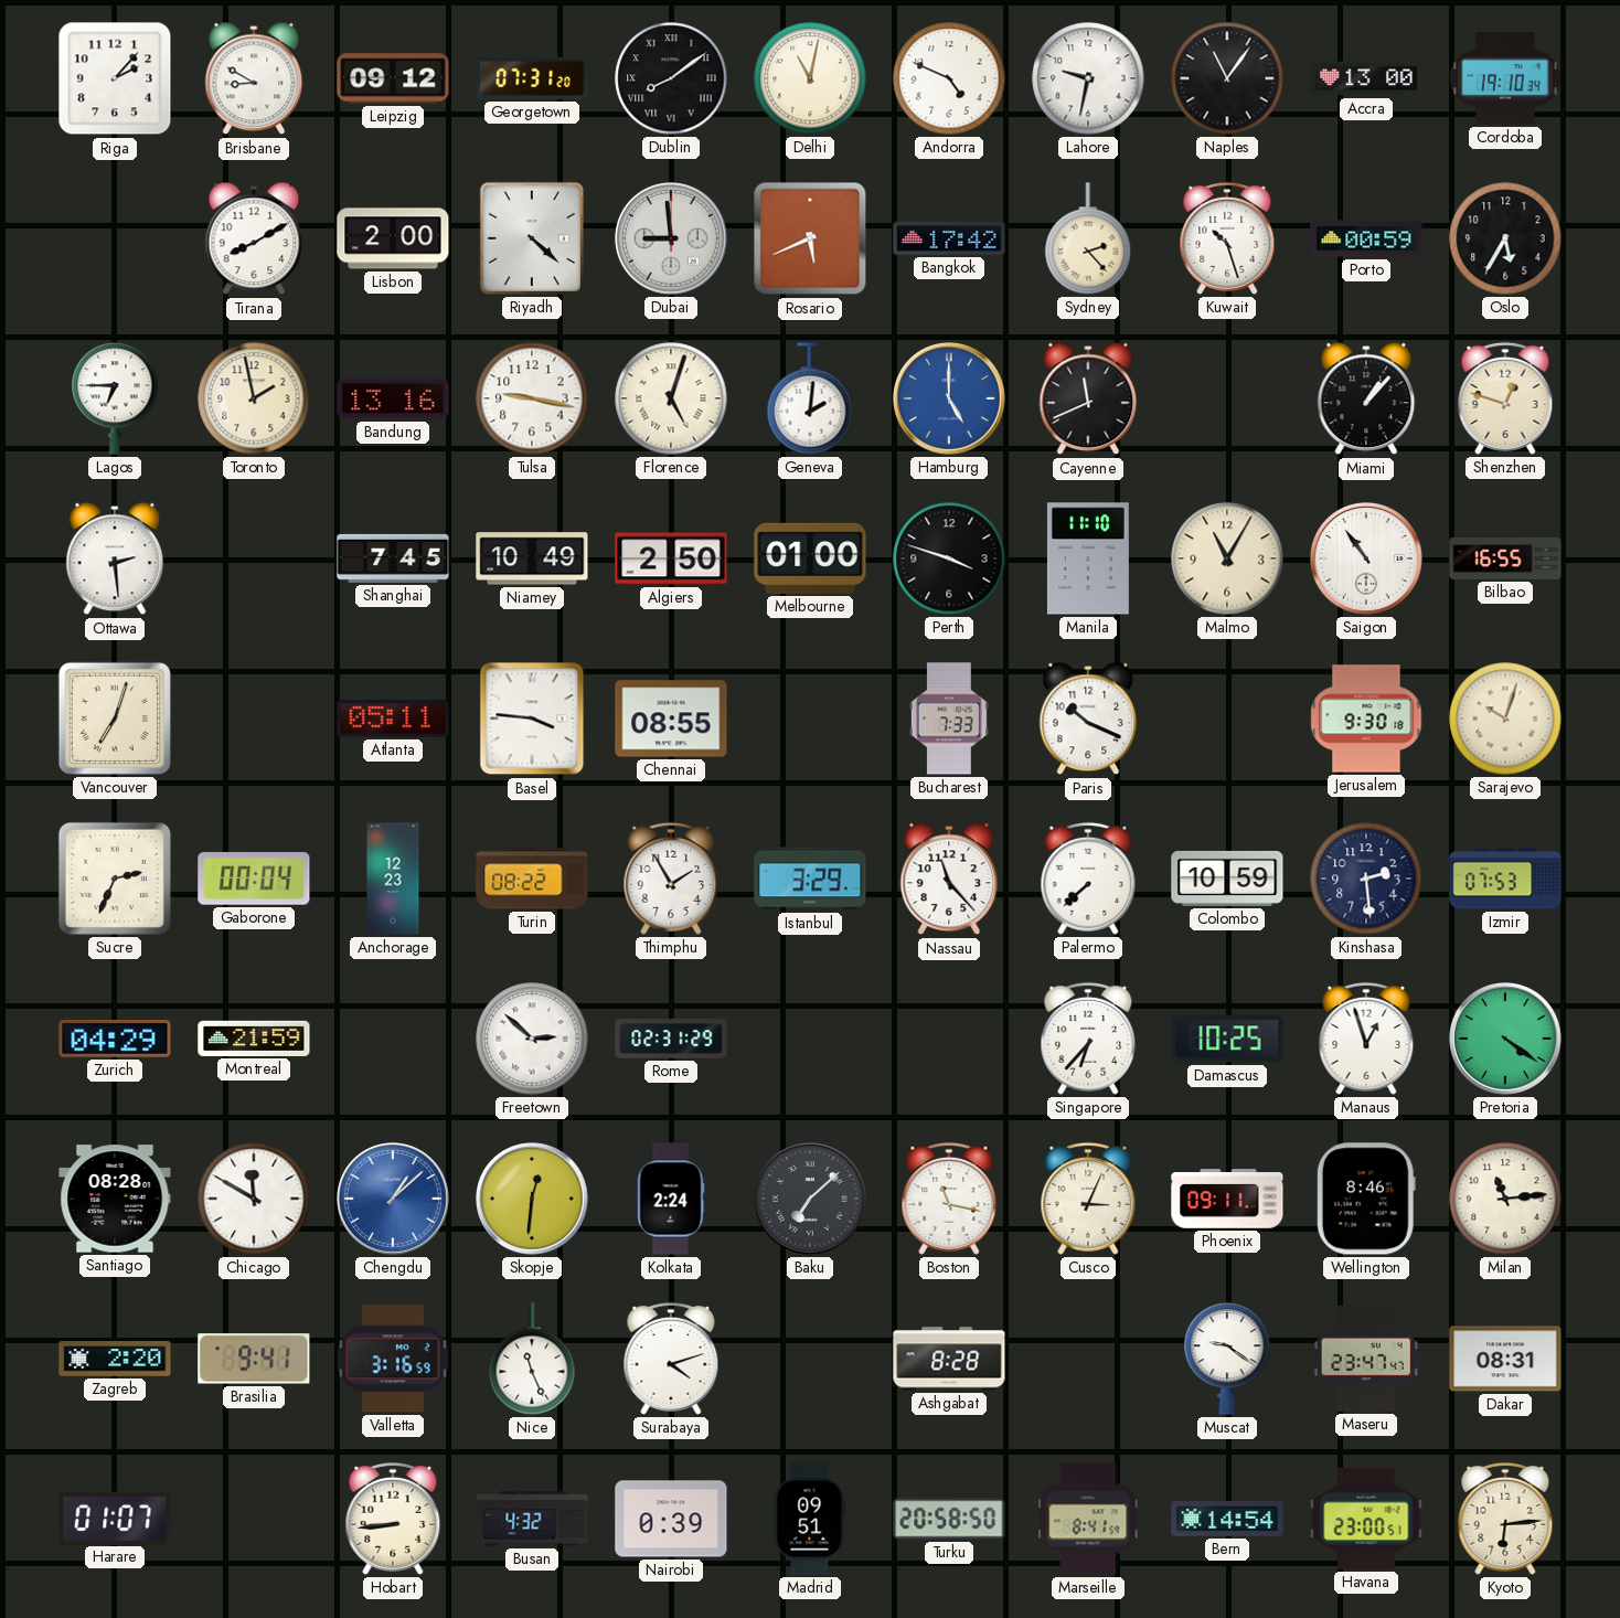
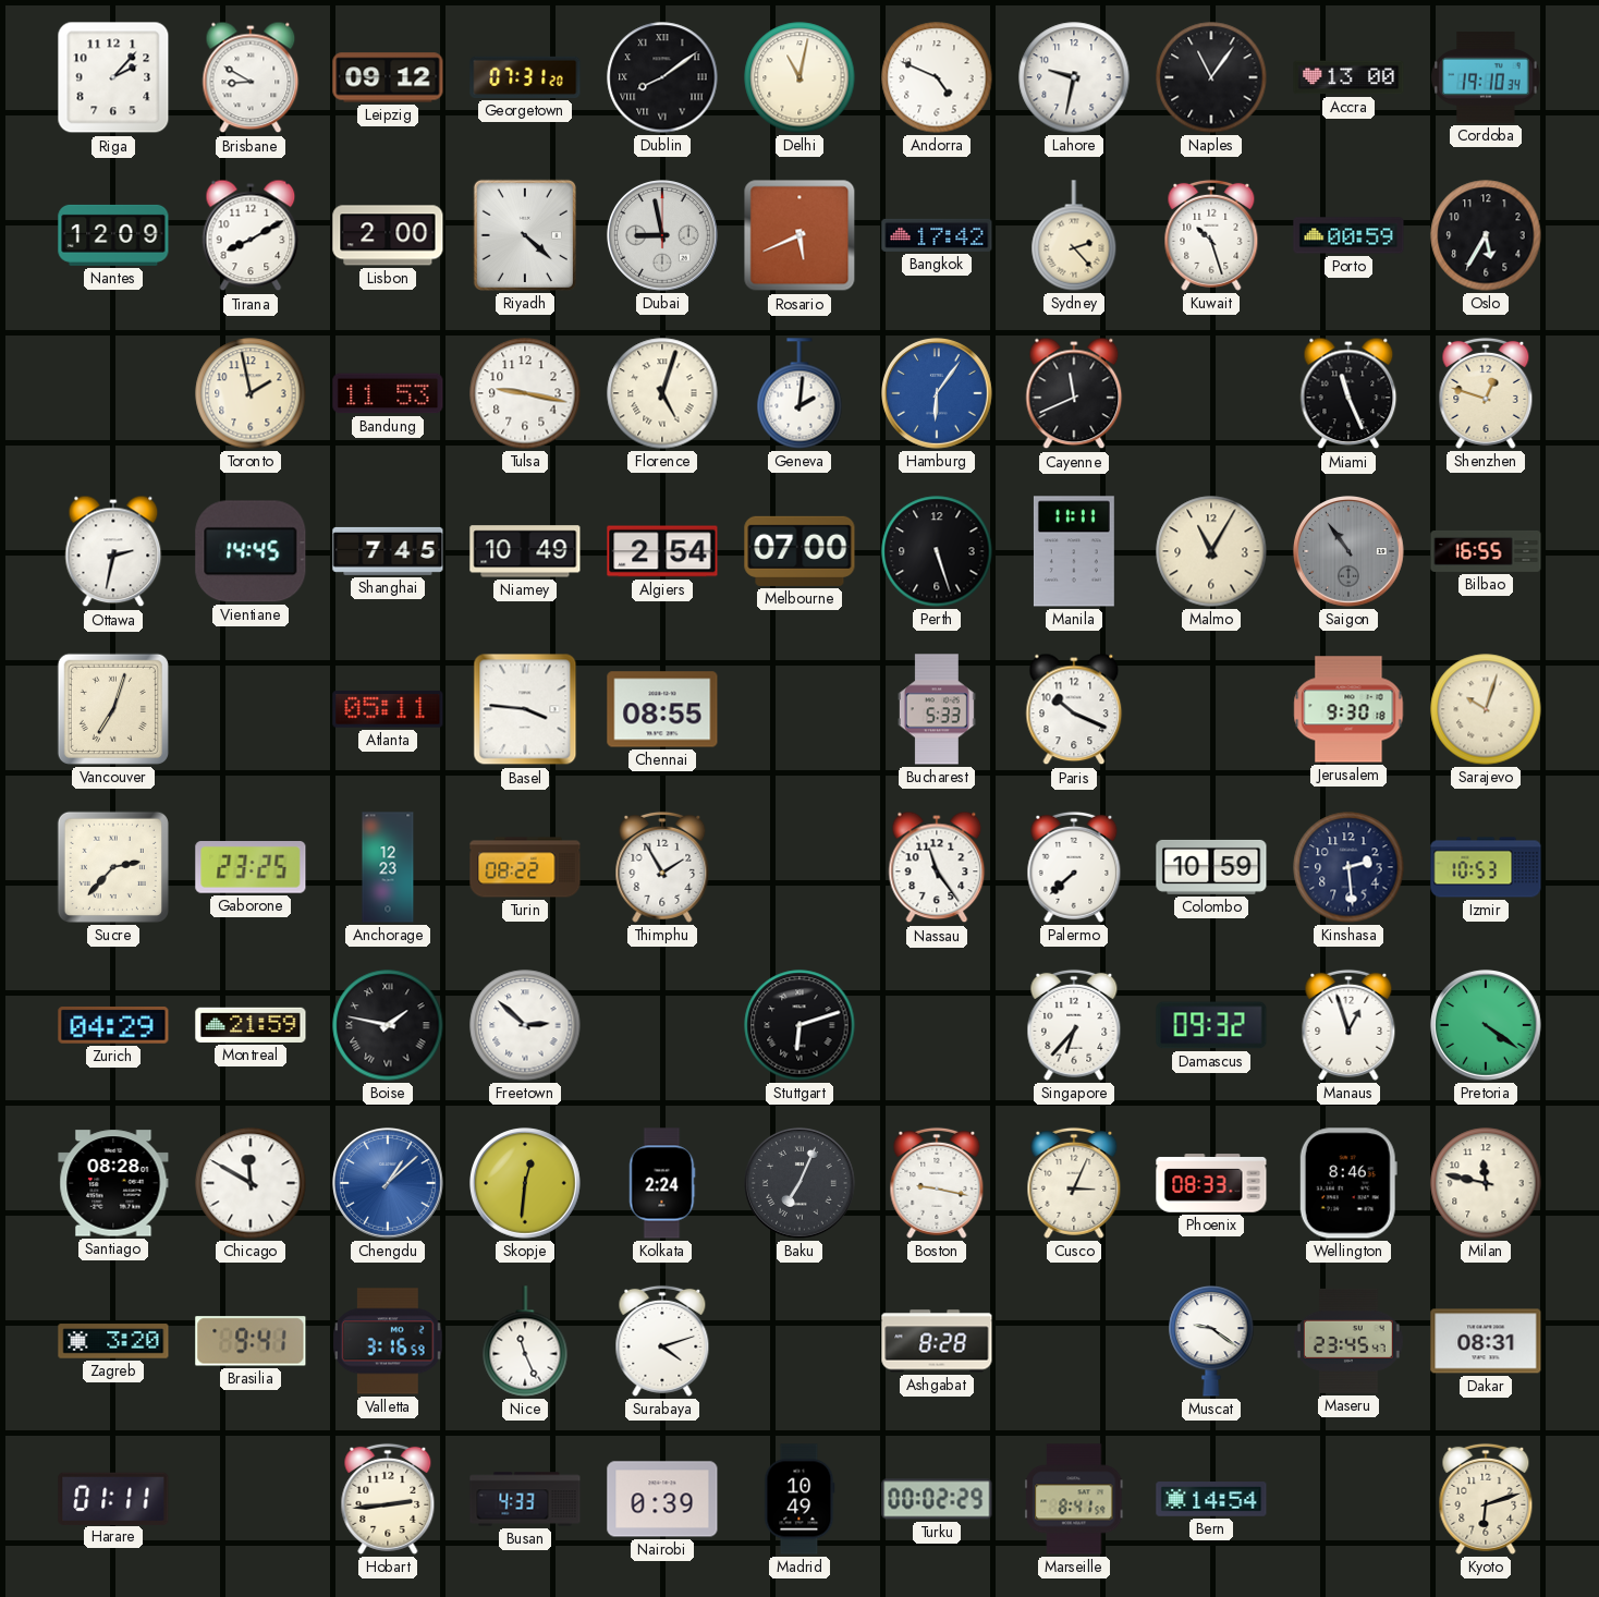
Nantes: none -> 12:09 (113, 235)
Dubai: 8:59 -> 8:58 (663, 236)
Lagos: 6:45 -> none (115, 398)
Bandung: 13:16 -> 11:53 (388, 393)
Hamburg: 5:00 -> 6:06 (938, 394)
Miami: 1:07 -> 11:26 (1348, 393)
Ottawa: 2:29 -> 2:32 (113, 551)
Vientiane: none -> 14:45 (251, 551)
Algiers: 2:50 -> 2:54 (662, 551)
Melbourne: 01:00 -> 07:00 (799, 551)
Perth: 3:48 -> 5:27 (937, 551)
Manila: 11:10 -> 11:11 (1074, 551)
Saigon dial: white -> grey (1350, 552)
Bucharest: 7:33 -> 5:33 (937, 709)
Sucre: 2:34 -> 2:37 (113, 867)
Gaborone: 00:04 -> 23:25 (251, 867)
Istanbul: 3:29 -> none (810, 879)
Nassau: 11:23 -> 11:24 (937, 867)
Izmir: 07:53 -> 10:53 (1486, 867)
Boise: none -> 1:47 (388, 1025)
Rome: 02:31 -> none (671, 1039)
Stuttgart: none -> 6:12 (799, 1025)
Damascus: 10:25 -> 09:32 (1211, 1025)
Baku: 7:08 -> 7:04 (801, 1184)
Boston: 11:17 -> 9:17 (937, 1183)
Phoenix: 09:11 -> 08:33 (1211, 1183)
Milan: 11:14 -> 11:47 (1486, 1183)
Zagreb: 2:20 -> 3:20 (113, 1341)
Maseru: 23:47 -> 23:45 (1348, 1341)
Harare: 01:07 -> 01:11 (113, 1498)
Hobart: 8:44 -> 2:44 (388, 1499)
Busan: 4:32 -> 4:33 (525, 1499)
Madrid: 09:51 -> 10:49 (799, 1499)
Turku: 20:58 -> 00:02 (937, 1499)
Havana: 23:00 -> none (1366, 1519)
Kyoto: 6:14 -> 6:12 (1486, 1499)
